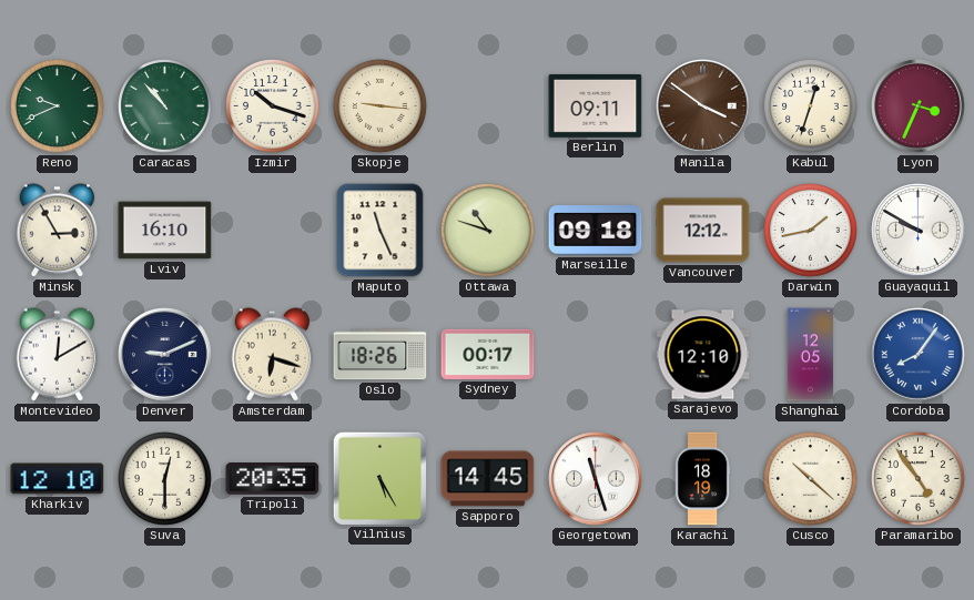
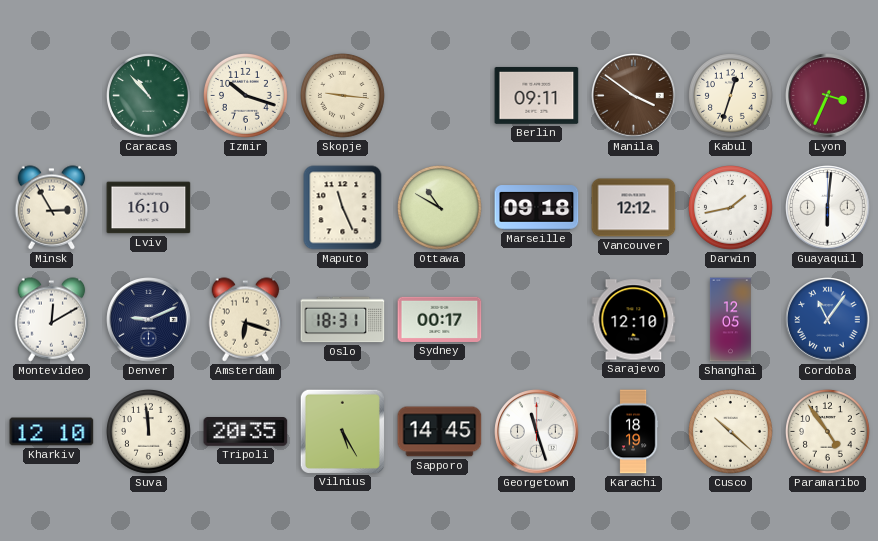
Reno: 9:41 -> none (58, 106)
Ottawa: 10:48 -> 10:50 (440, 208)
Guayaquil: 9:50 -> 6:01 (828, 208)
Oslo: 18:26 -> 18:31 (343, 320)
Cordoba: 8:06 -> 11:06 (828, 320)
Suva: 12:30 -> 11:59 (149, 432)
